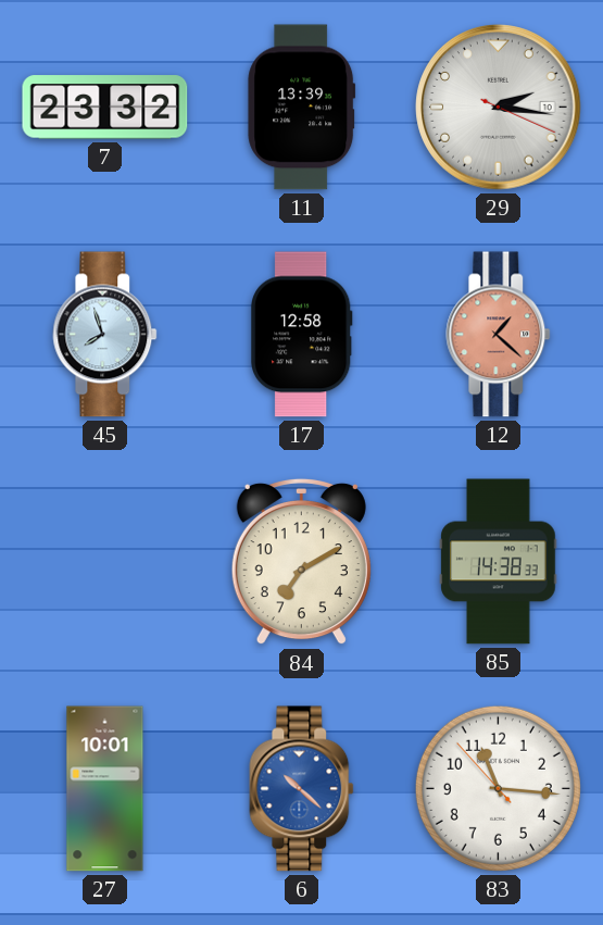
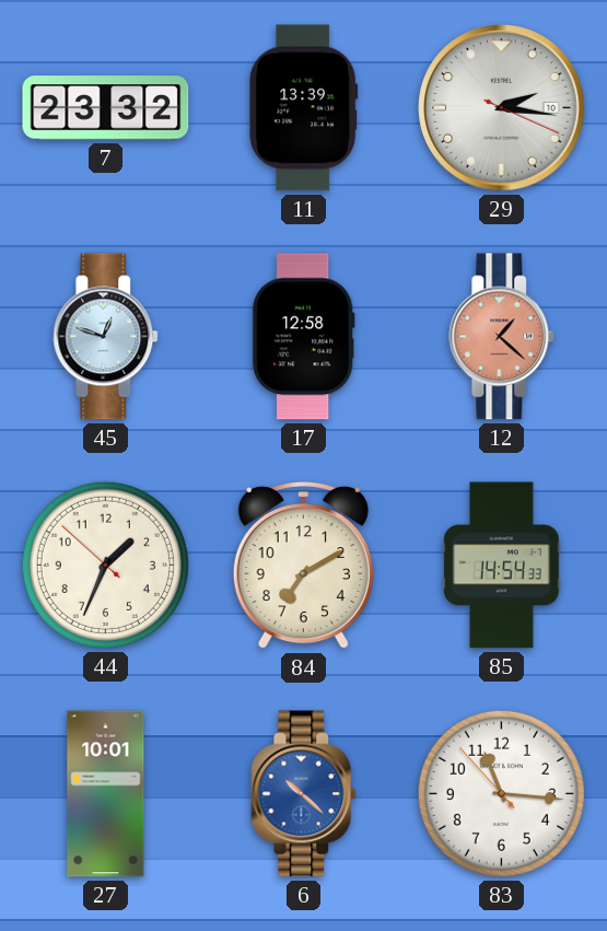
45: 7:57 -> 12:48 (106, 337)
44: none -> 1:33 (105, 565)
85: 14:38 -> 14:54 (502, 566)
